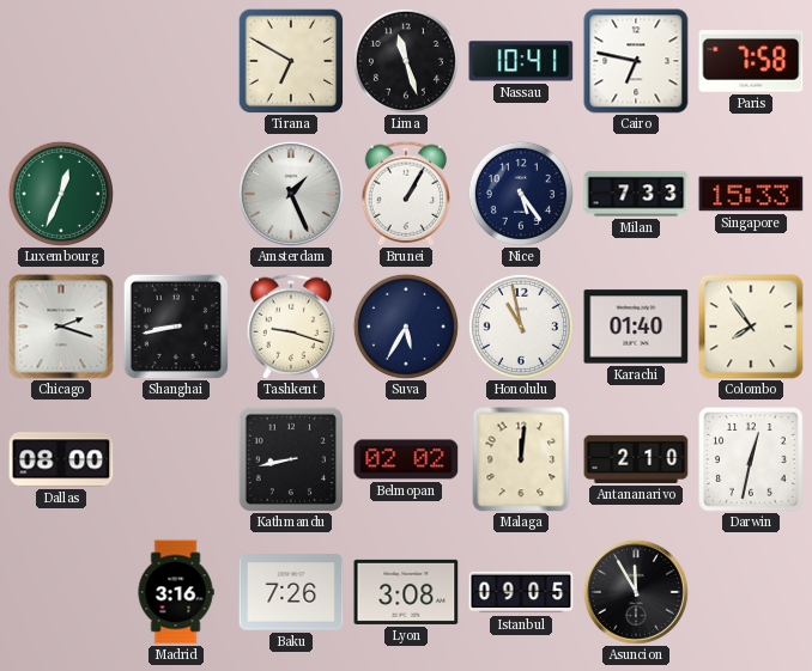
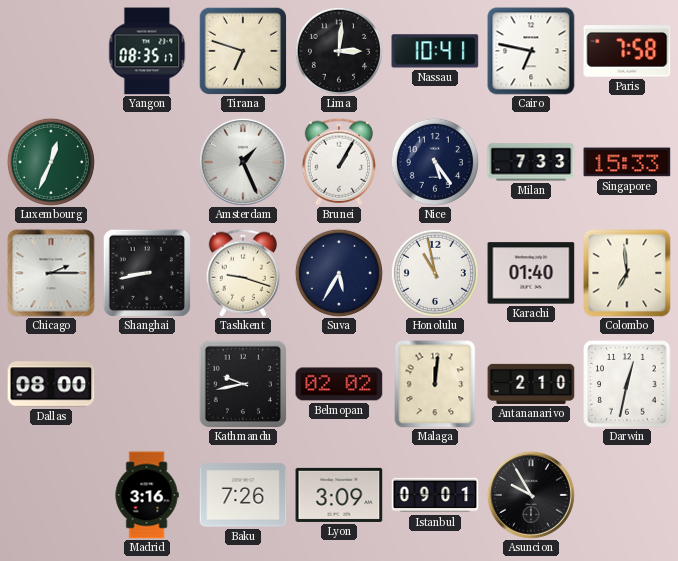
Yangon: none -> 08:35 (147, 51)
Tirana: 6:50 -> 6:48 (243, 51)
Lima: 11:27 -> 3:01 (339, 51)
Chicago: 2:18 -> 2:15 (51, 273)
Colombo: 7:54 -> 6:59 (627, 273)
Kathmandu: 8:43 -> 9:43 (243, 384)
Lyon: 3:08 -> 3:09 (339, 495)
Istanbul: 09:05 -> 09:01 (435, 495)
Asuncion: 11:55 -> 9:55 (531, 495)
